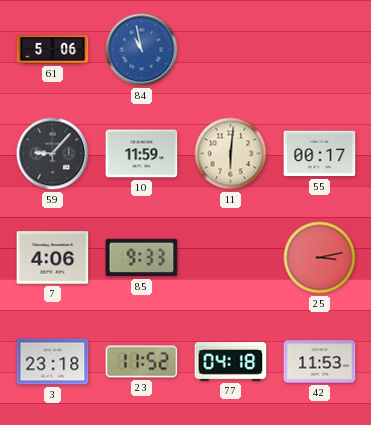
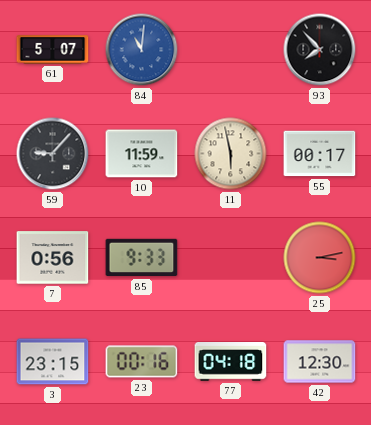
61: 5:06 -> 5:07 (53, 50)
84: 10:58 -> 11:01 (142, 50)
93: none -> 7:53 (320, 50)
11: 6:01 -> 5:58 (231, 154)
7: 4:06 -> 0:56 (53, 258)
3: 23:18 -> 23:15 (53, 362)
23: 11:52 -> 00:16 (142, 362)
42: 11:53 -> 12:30 (320, 362)
